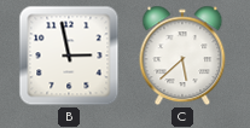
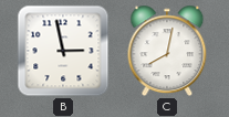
C: 5:38 -> 8:02 (167, 51)
